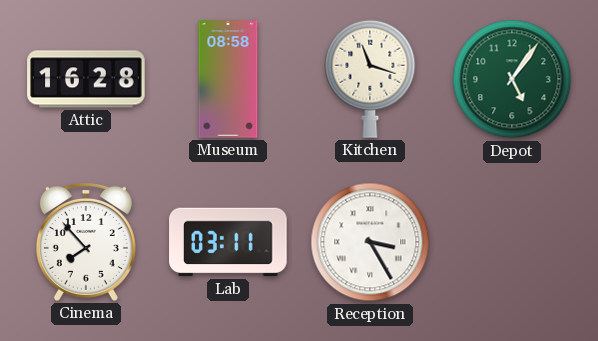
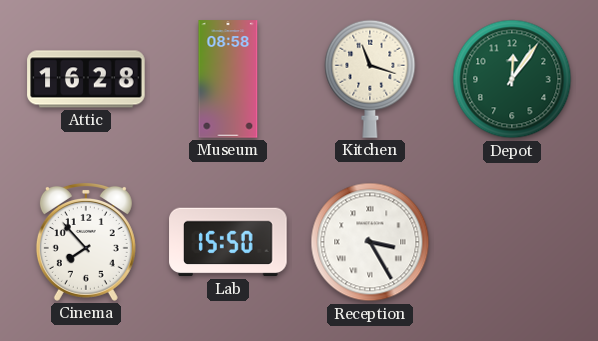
Depot: 5:06 -> 12:06 (512, 79)
Lab: 03:11 -> 15:50 (228, 242)
